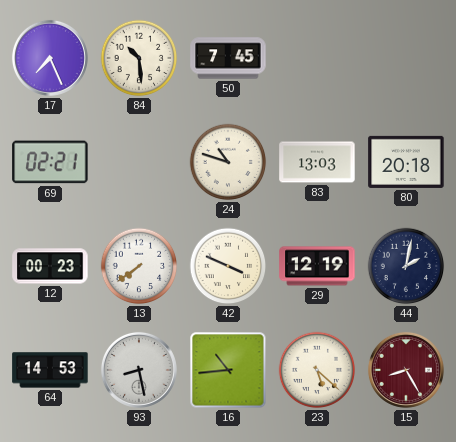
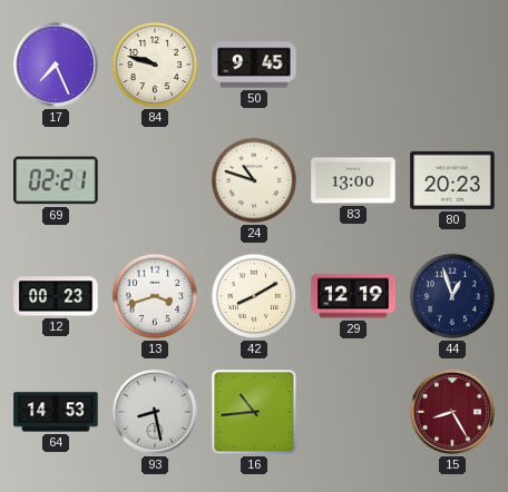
84: 10:29 -> 9:48 (155, 65)
50: 7:45 -> 9:45 (254, 65)
83: 13:03 -> 13:00 (353, 180)
80: 20:18 -> 20:23 (452, 180)
13: 7:39 -> 3:42 (155, 296)
42: 3:49 -> 8:10 (254, 296)
44: 2:02 -> 12:57 (452, 296)
23: 5:22 -> none (317, 370)
